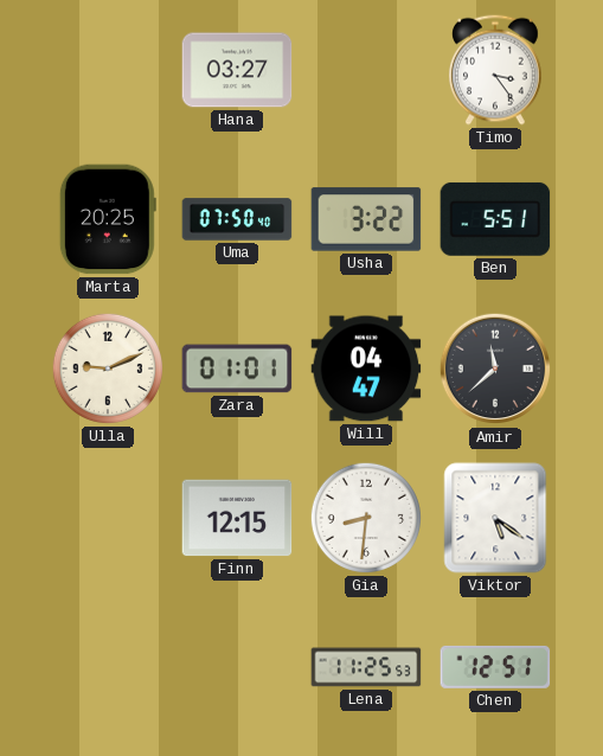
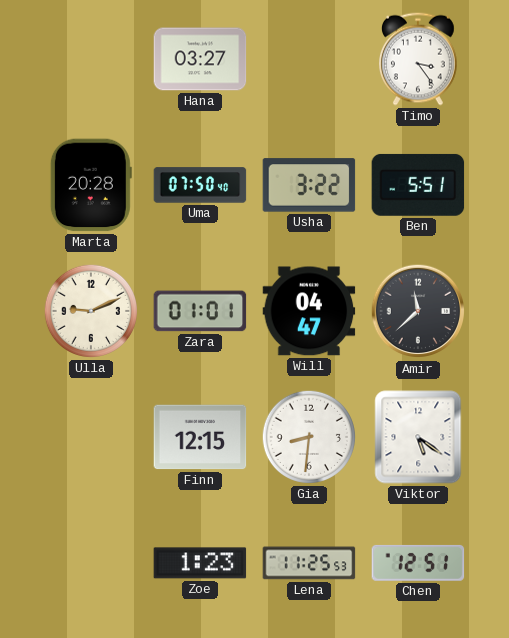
Marta: 20:25 -> 20:28 (91, 185)
Zoe: none -> 1:23 (200, 563)
